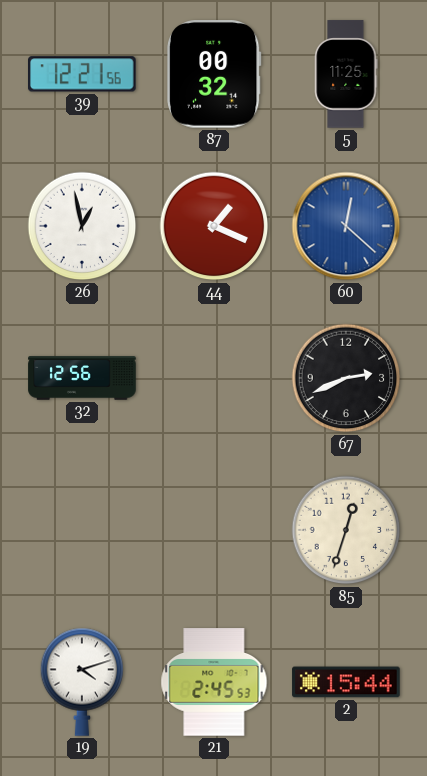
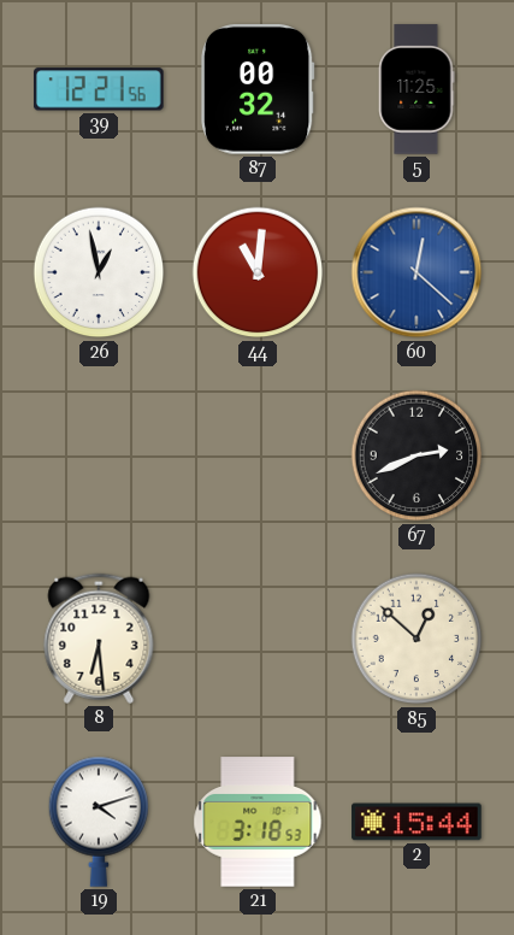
44: 1:19 -> 11:01 (258, 272)
32: 12:56 -> none (82, 378)
8: none -> 6:29 (99, 639)
85: 12:33 -> 12:52 (416, 639)
21: 2:45 -> 3:18 (258, 822)
